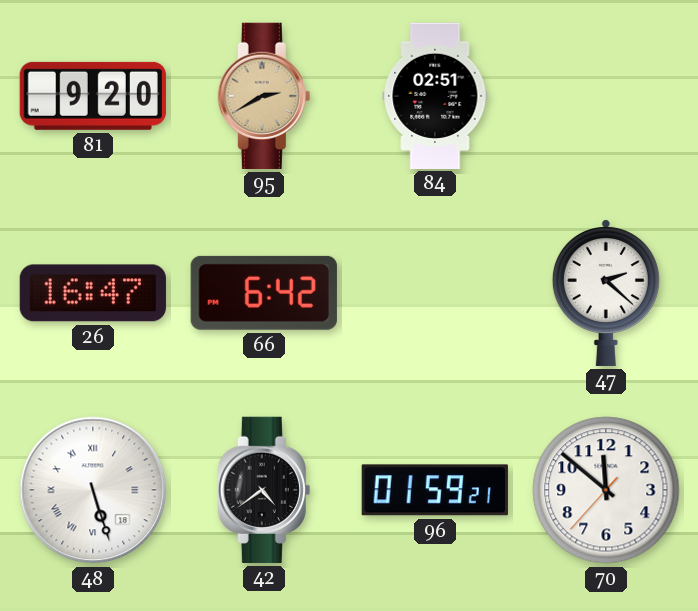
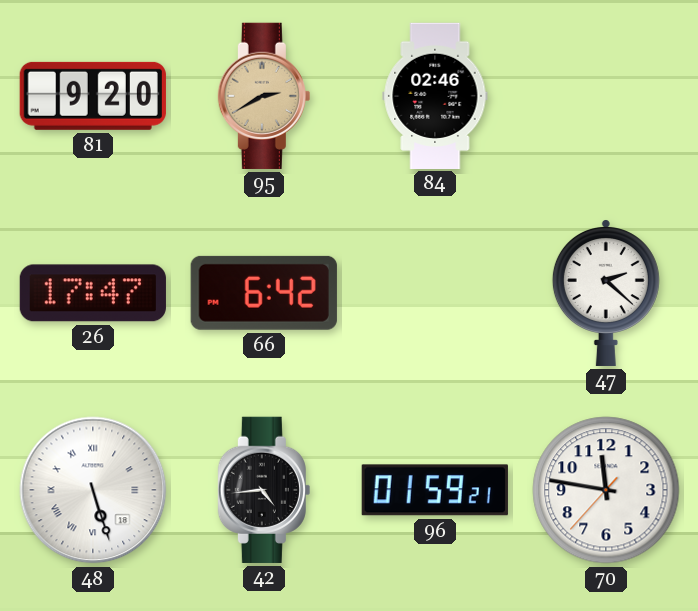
84: 02:51 -> 02:46 (435, 95)
26: 16:47 -> 17:47 (93, 293)
42: 4:39 -> 4:44 (264, 490)
70: 11:51 -> 11:46 (606, 490)
